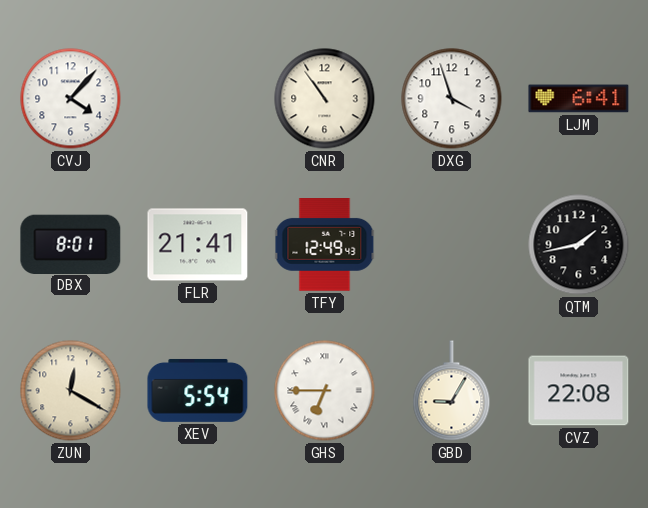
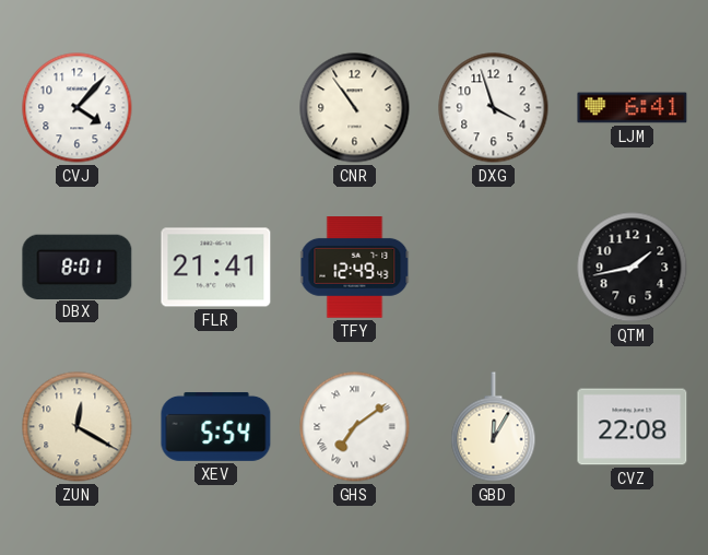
GHS: 6:45 -> 7:09 (355, 427)
GBD: 9:05 -> 12:05 (494, 427)
